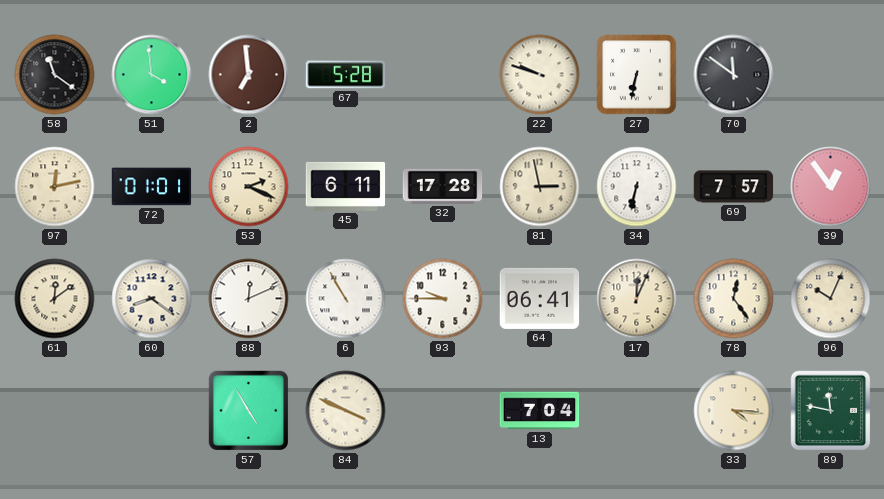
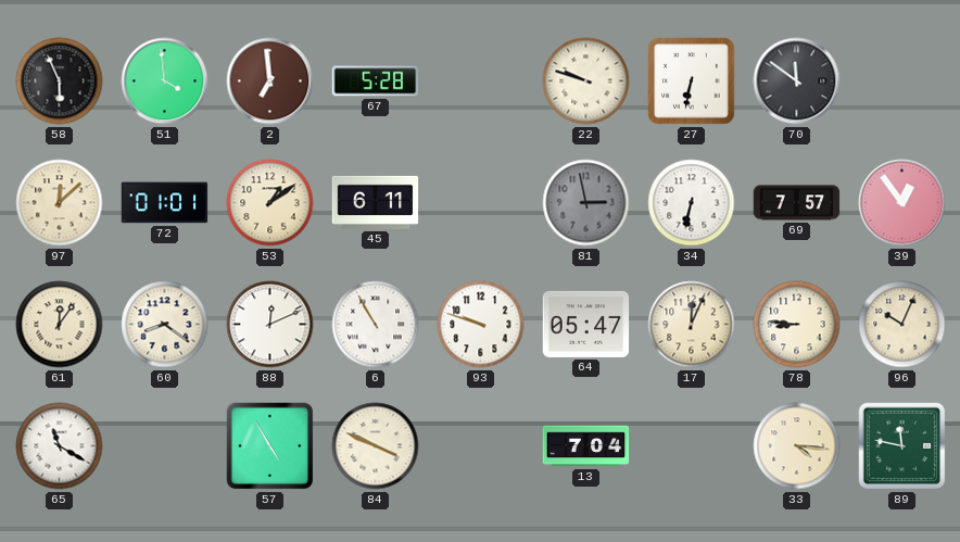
58: 11:21 -> 5:56 (60, 81)
97: 12:13 -> 12:08 (60, 203)
53: 2:19 -> 1:09 (270, 203)
32: 17:28 -> none (443, 186)
81 dial: cream -> grey (586, 203)
61: 12:09 -> 12:06 (60, 325)
93: 9:45 -> 9:48 (481, 325)
64: 06:41 -> 05:47 (586, 324)
78: 12:24 -> 8:46 (797, 325)
65: none -> 11:20 (60, 446)
